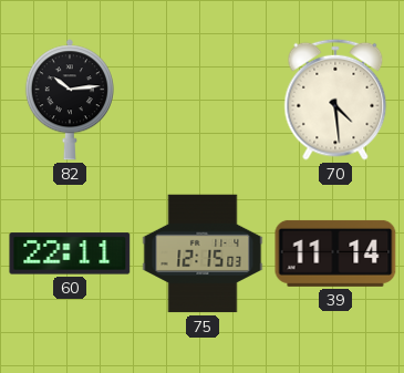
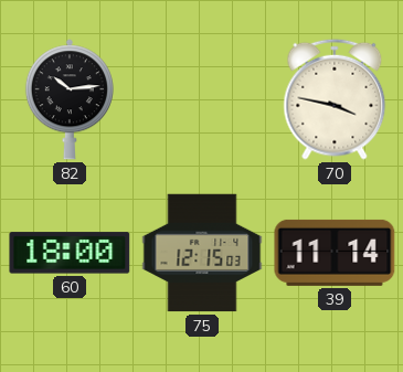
70: 4:29 -> 3:47 (335, 99)
60: 22:11 -> 18:00 (70, 253)
